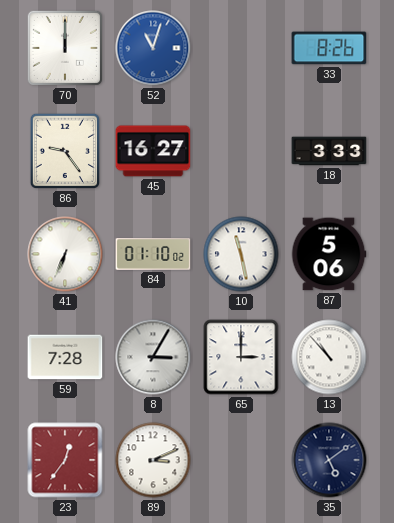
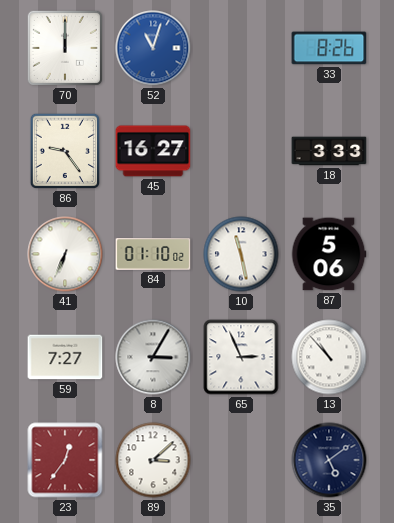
59: 7:28 -> 7:27 (65, 357)
65: 3:00 -> 2:56 (241, 357)
89: 3:11 -> 3:08 (153, 460)
